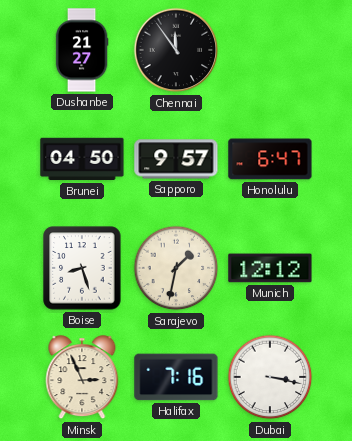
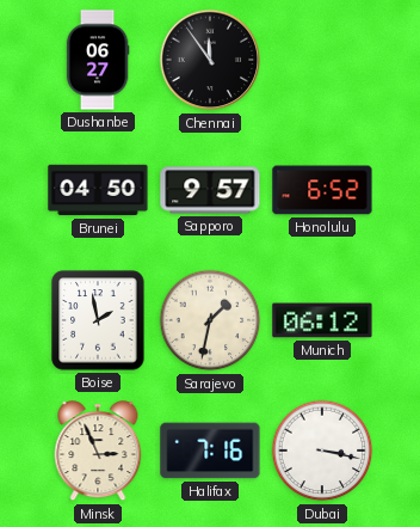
Dushanbe: 21:27 -> 06:27 (98, 60)
Honolulu: 6:47 -> 6:52 (322, 190)
Boise: 8:27 -> 1:58 (98, 320)
Munich: 12:12 -> 06:12 (322, 320)
